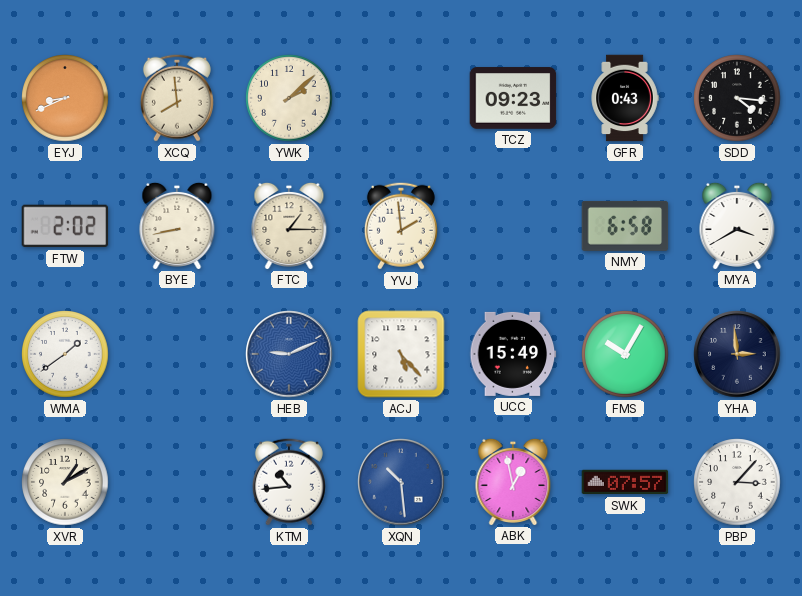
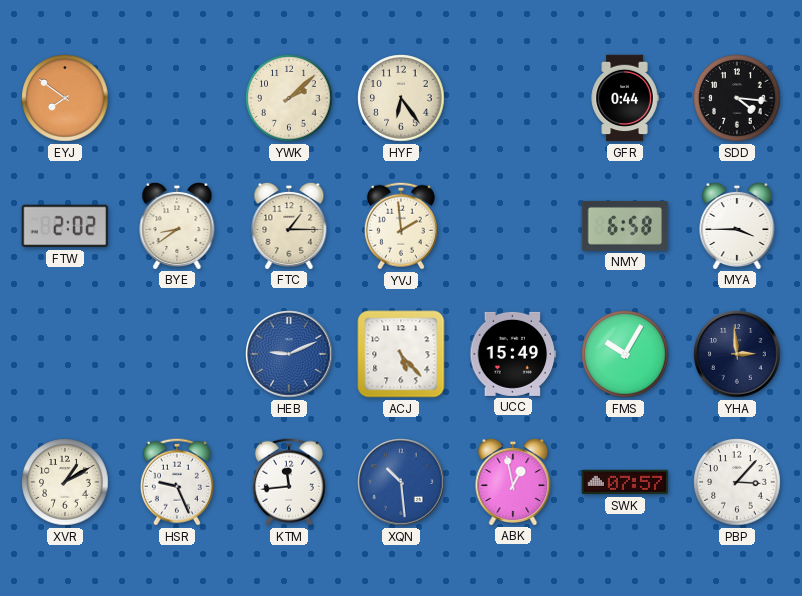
EYJ: 8:41 -> 7:51 (65, 98)
XCQ: 7:59 -> none (177, 98)
HYF: none -> 6:24 (401, 98)
TCZ: 09:23 -> none (513, 98)
GFR: 0:43 -> 0:44 (625, 98)
BYE: 8:43 -> 8:39 (177, 225)
MYA: 3:40 -> 3:45 (737, 225)
WMA: 1:39 -> none (65, 354)
HSR: none -> 9:26 (177, 482)
KTM: 10:44 -> 11:44 (289, 482)
